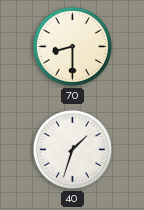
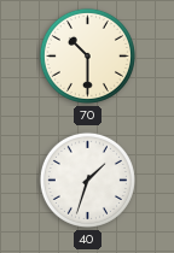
70: 8:30 -> 10:30 (87, 55)
